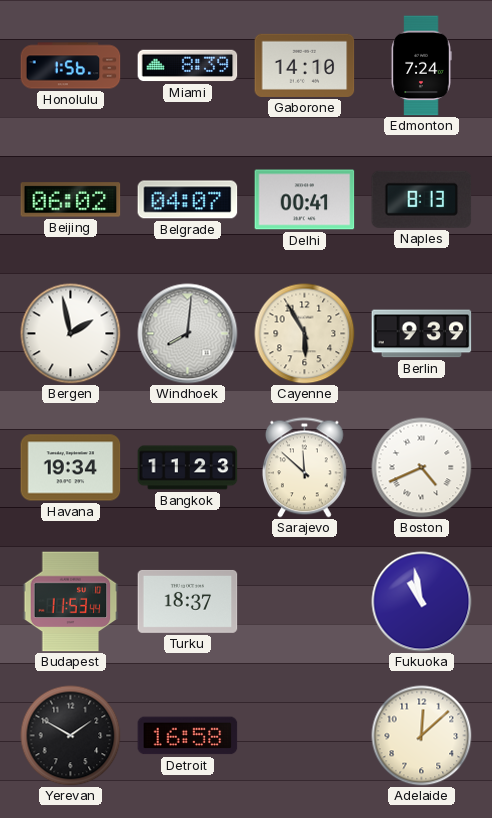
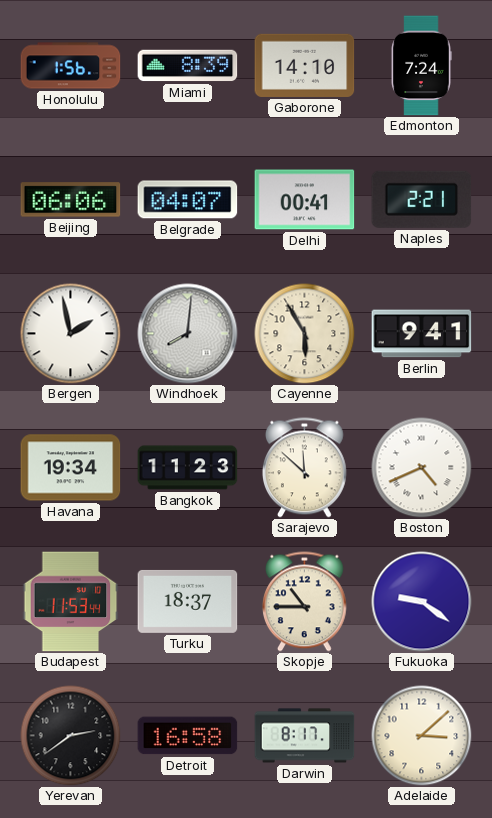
Beijing: 06:02 -> 06:06 (71, 200)
Naples: 8:13 -> 2:21 (422, 199)
Berlin: 9:39 -> 9:41 (422, 334)
Skopje: none -> 10:45 (304, 602)
Fukuoka: 10:58 -> 9:21 (422, 602)
Yerevan: 1:50 -> 2:39 (71, 736)
Darwin: none -> 8:17 (305, 736)
Adelaide: 12:08 -> 3:08 (422, 736)
